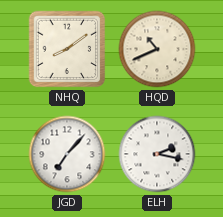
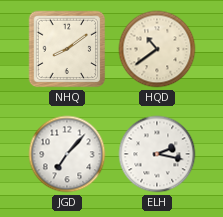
HQD: 10:41 -> 10:39 (157, 49)
